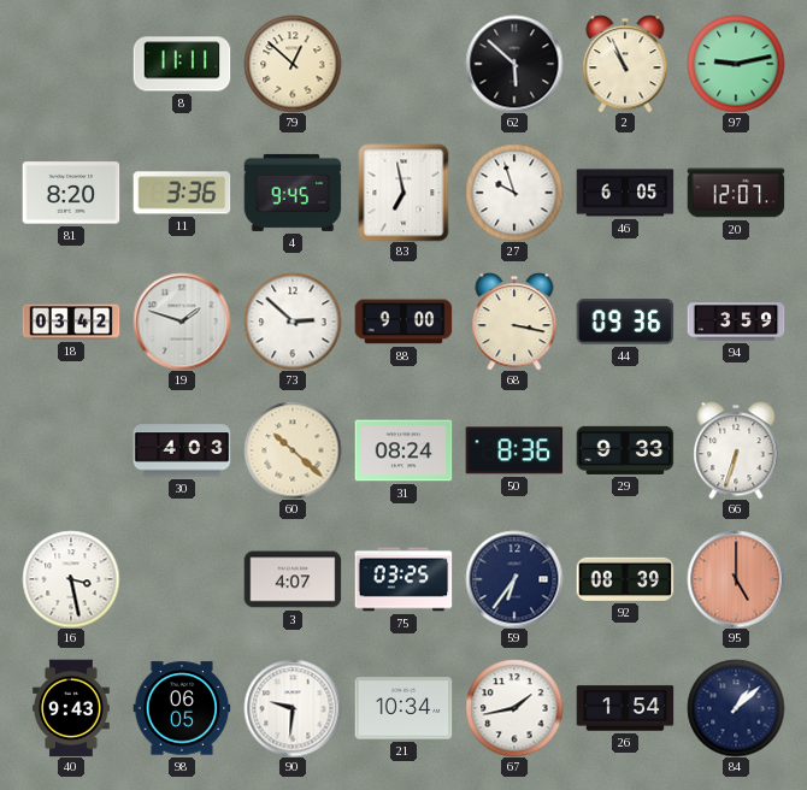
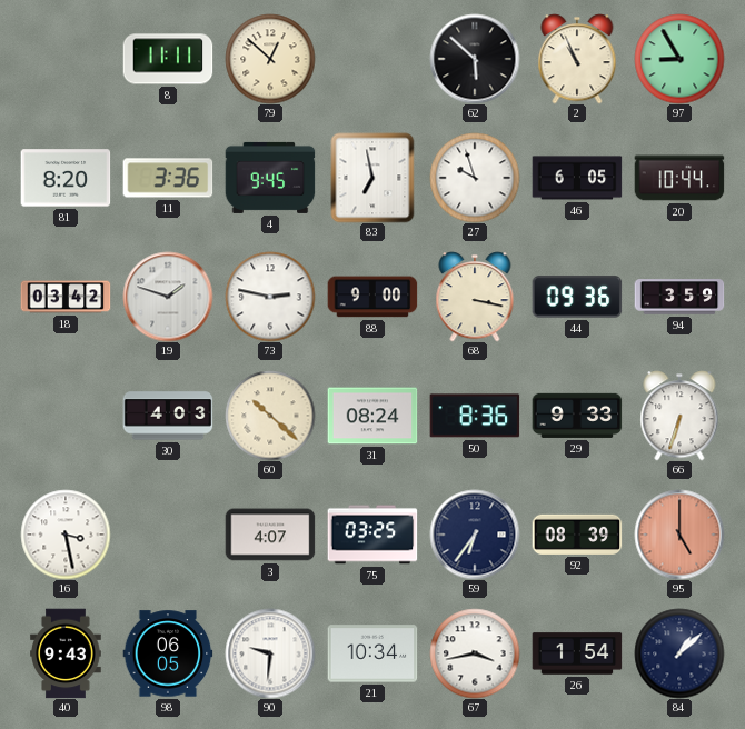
97: 9:13 -> 8:55 (679, 59)
20: 12:07 -> 10:44 (679, 178)
73: 2:52 -> 2:47 (270, 297)
67: 1:43 -> 3:43 (475, 653)
